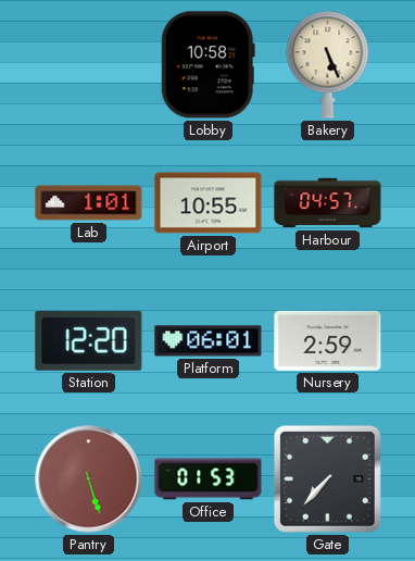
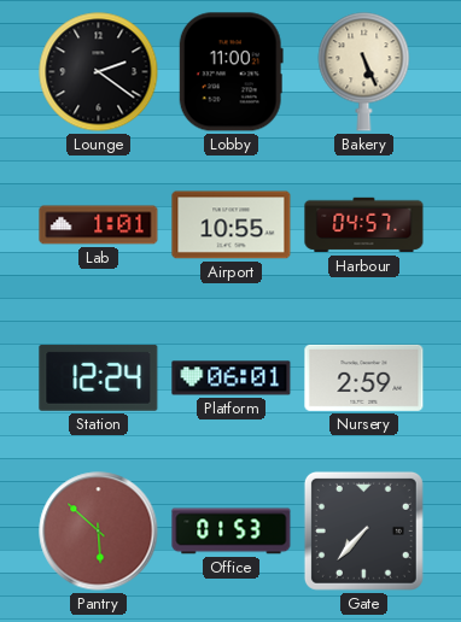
Lounge: none -> 2:21 (99, 72)
Lobby: 10:58 -> 11:00 (230, 72)
Station: 12:20 -> 12:24 (99, 377)
Pantry: 5:27 -> 5:52 (99, 532)
